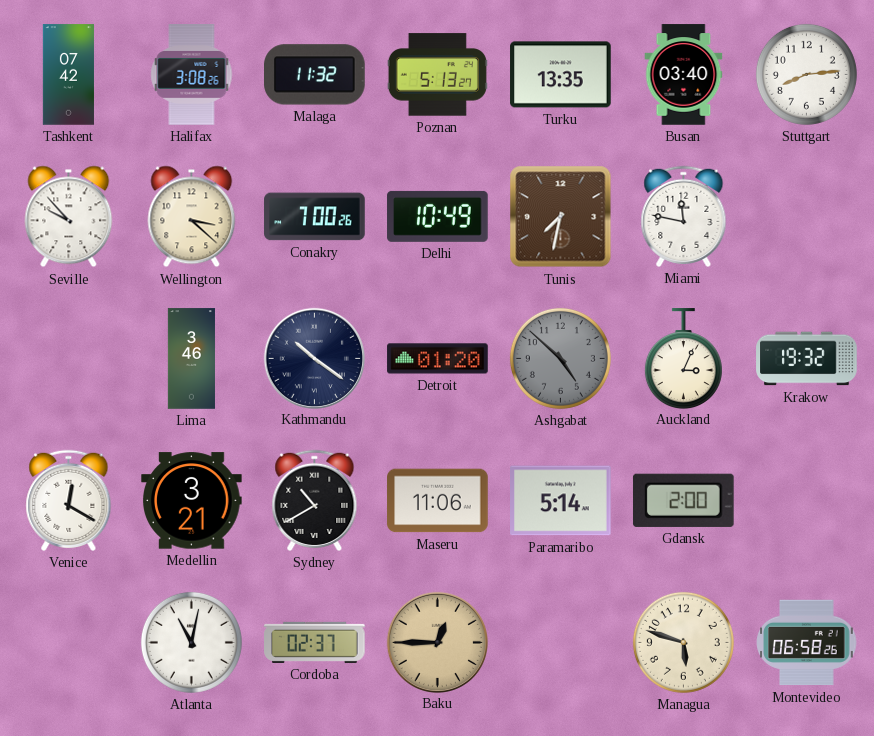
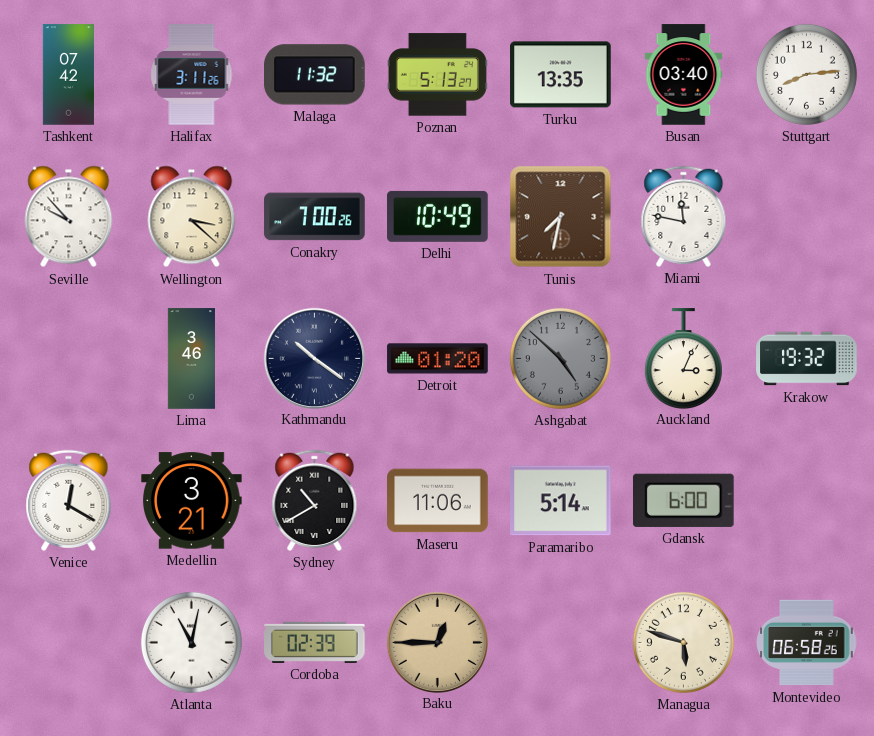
Halifax: 3:08 -> 3:11 (192, 75)
Gdansk: 2:00 -> 6:00 (683, 500)
Cordoba: 02:37 -> 02:39 (315, 642)
